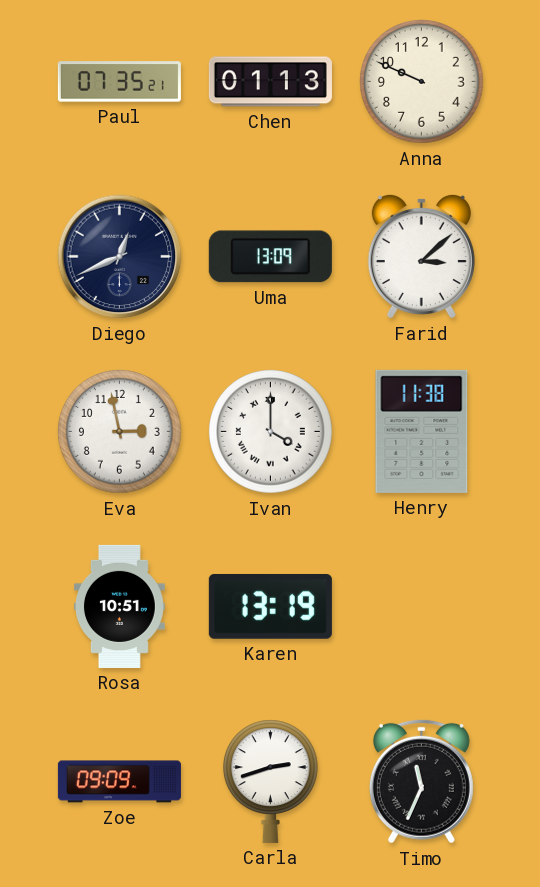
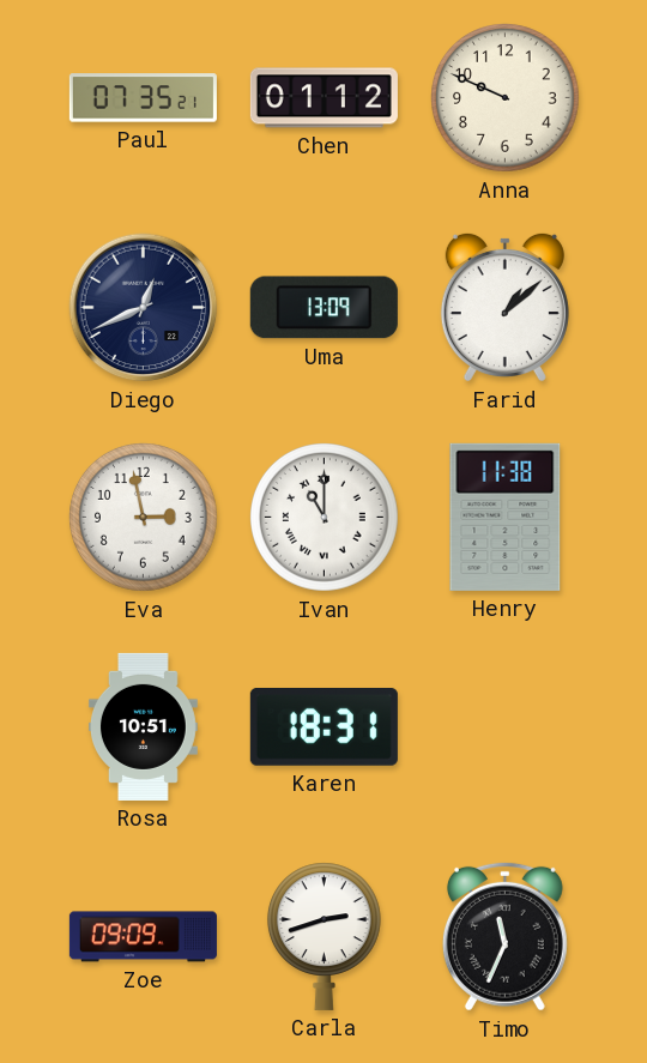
Chen: 01:13 -> 01:12 (323, 98)
Farid: 3:08 -> 1:08 (504, 307)
Ivan: 4:00 -> 11:00 (325, 518)
Karen: 13:19 -> 18:31 (323, 726)
